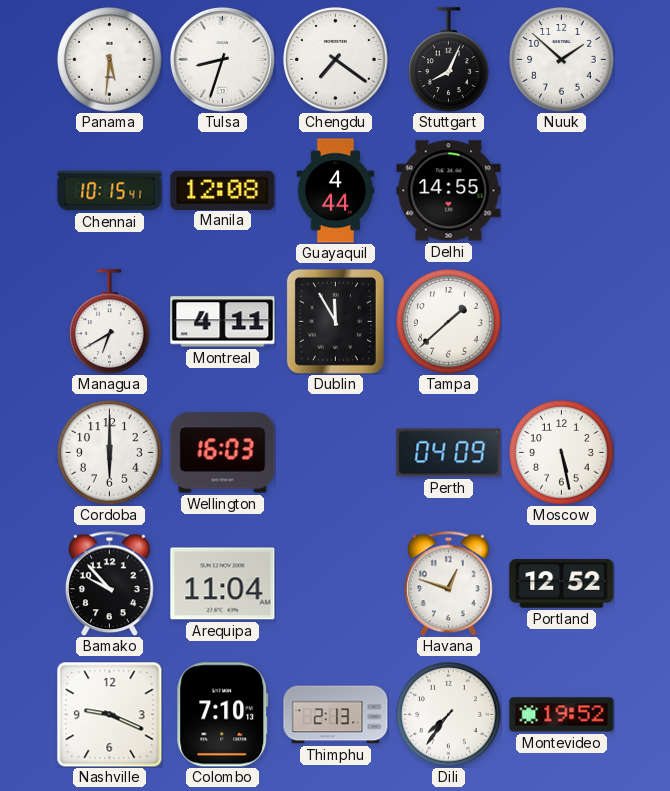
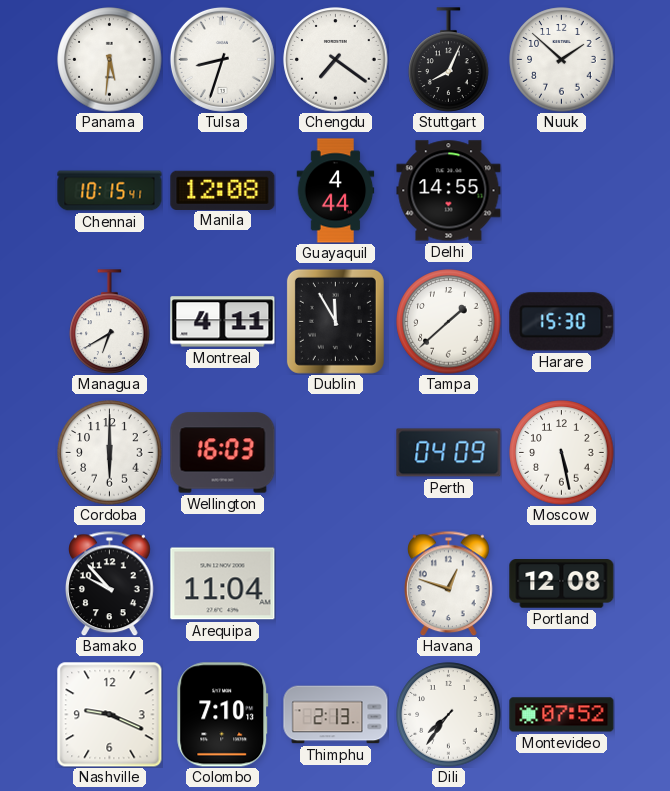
Harare: none -> 15:30 (562, 322)
Portland: 12:52 -> 12:08 (562, 584)
Montevideo: 19:52 -> 07:52 (562, 715)
